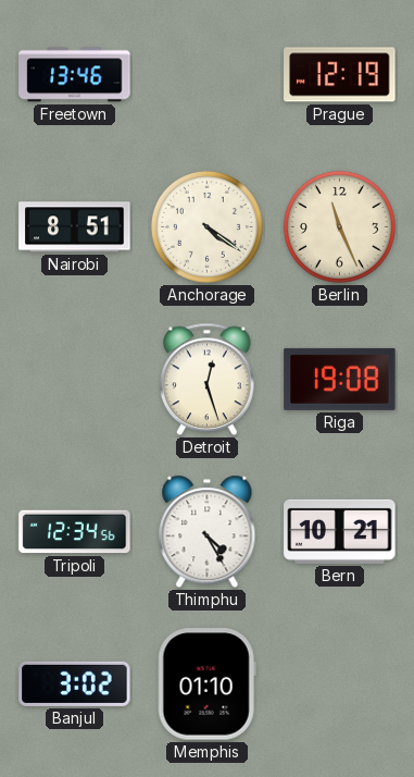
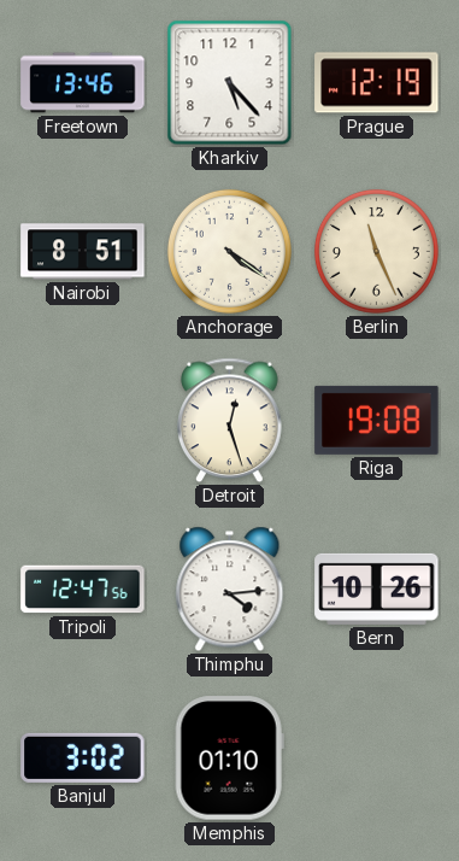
Kharkiv: none -> 5:23 (230, 83)
Tripoli: 12:34 -> 12:47 (83, 590)
Thimphu: 4:25 -> 4:14 (230, 590)
Bern: 10:21 -> 10:26 (377, 588)
